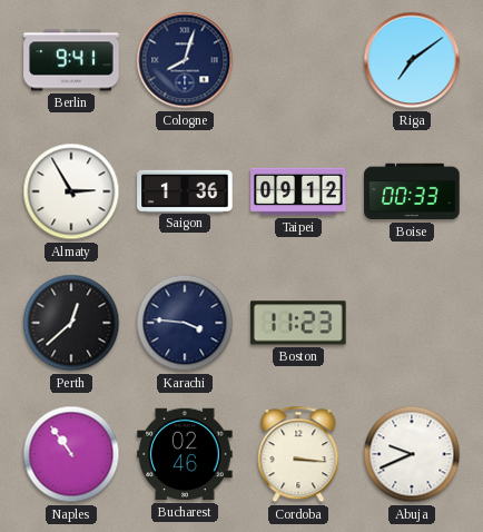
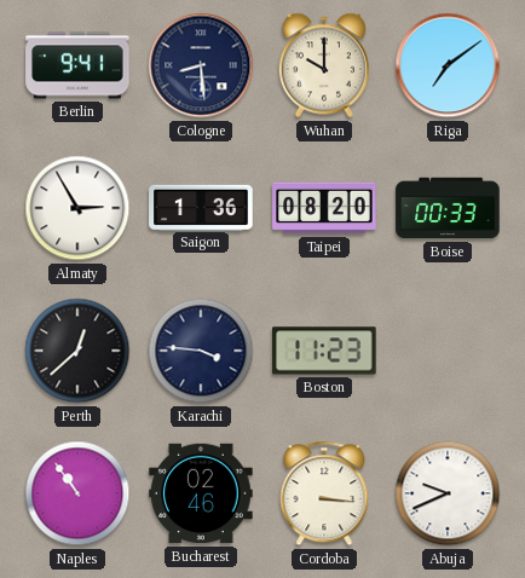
Cologne: 8:03 -> 8:29 (201, 65)
Wuhan: none -> 10:00 (324, 65)
Taipei: 09:12 -> 08:20 (324, 208)
